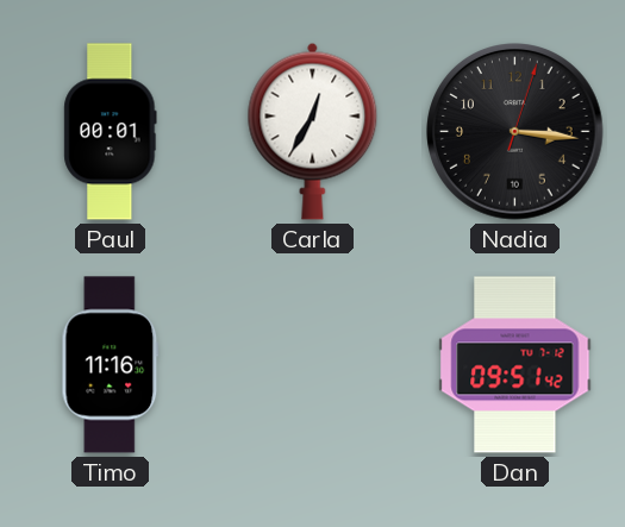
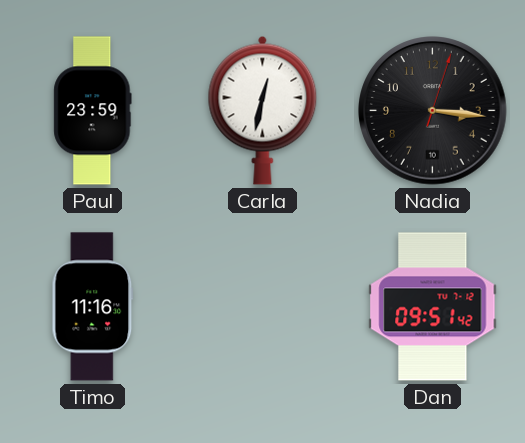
Paul: 00:01 -> 23:59 (93, 111)
Carla: 12:35 -> 12:32 (263, 110)
